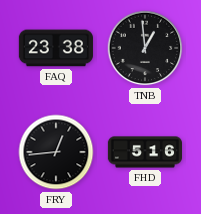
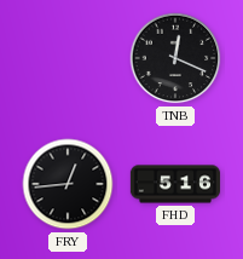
FAQ: 23:38 -> none (56, 48)
TNB: 12:59 -> 12:19 (175, 58)
